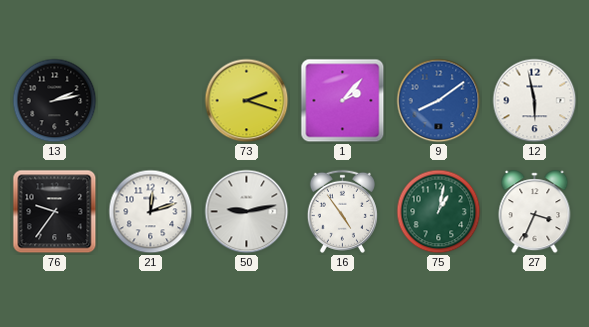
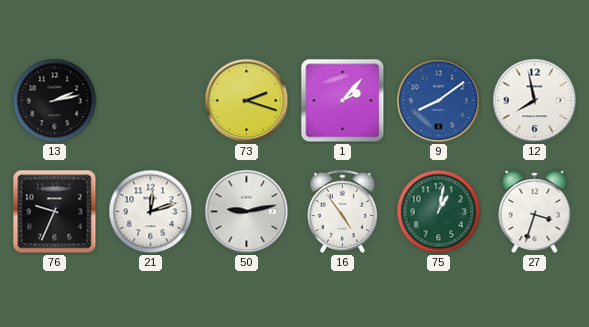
12: 5:58 -> 7:58 (535, 101)
76: 9:36 -> 9:34 (55, 212)
27: 3:34 -> 3:33 (535, 212)
